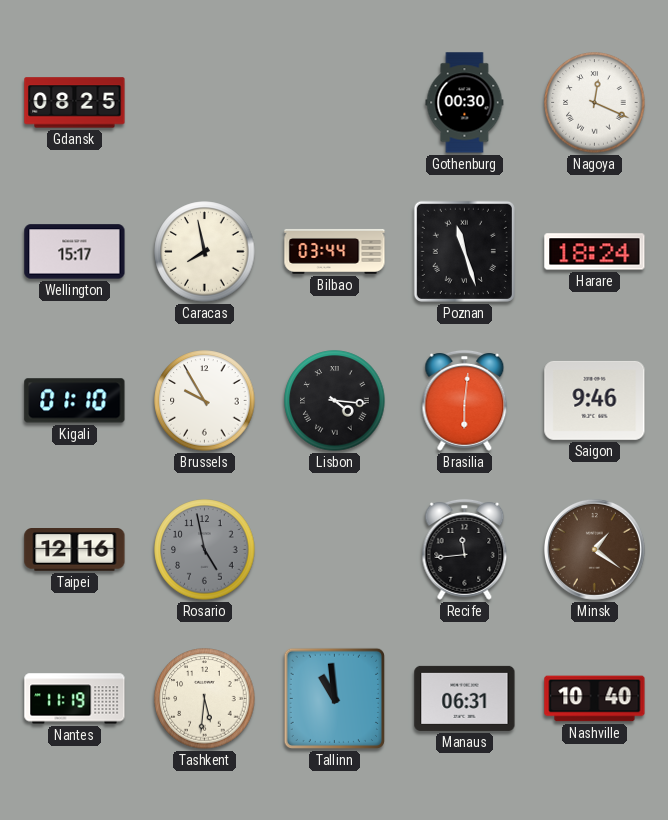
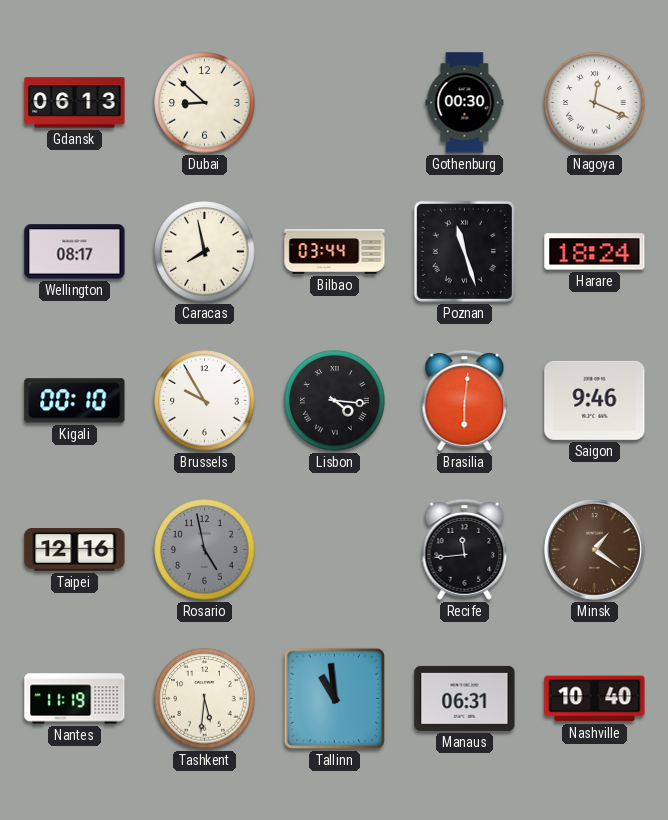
Gdansk: 08:25 -> 06:13 (75, 103)
Dubai: none -> 8:52 (205, 103)
Wellington: 15:17 -> 08:17 (75, 252)
Kigali: 01:10 -> 00:10 (75, 401)
